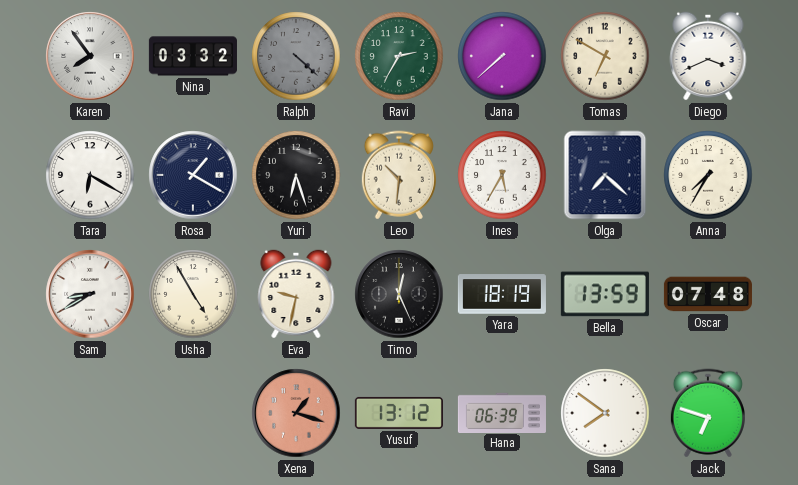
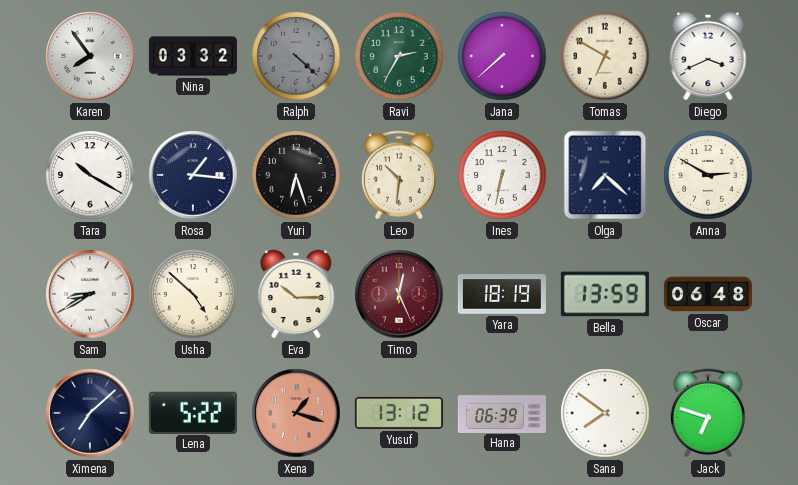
Tara: 6:20 -> 10:20 (90, 175)
Rosa: 1:20 -> 1:16 (193, 175)
Ines: 5:35 -> 6:32 (502, 175)
Anna: 7:35 -> 2:50 (708, 175)
Usha: 4:55 -> 4:52 (193, 294)
Eva: 9:32 -> 10:15 (296, 294)
Timo dial: black -> burgundy (399, 294)
Oscar: 07:48 -> 06:48 (708, 294)
Ximena: none -> 7:08 (90, 413)
Lena: none -> 5:22 (193, 412)
